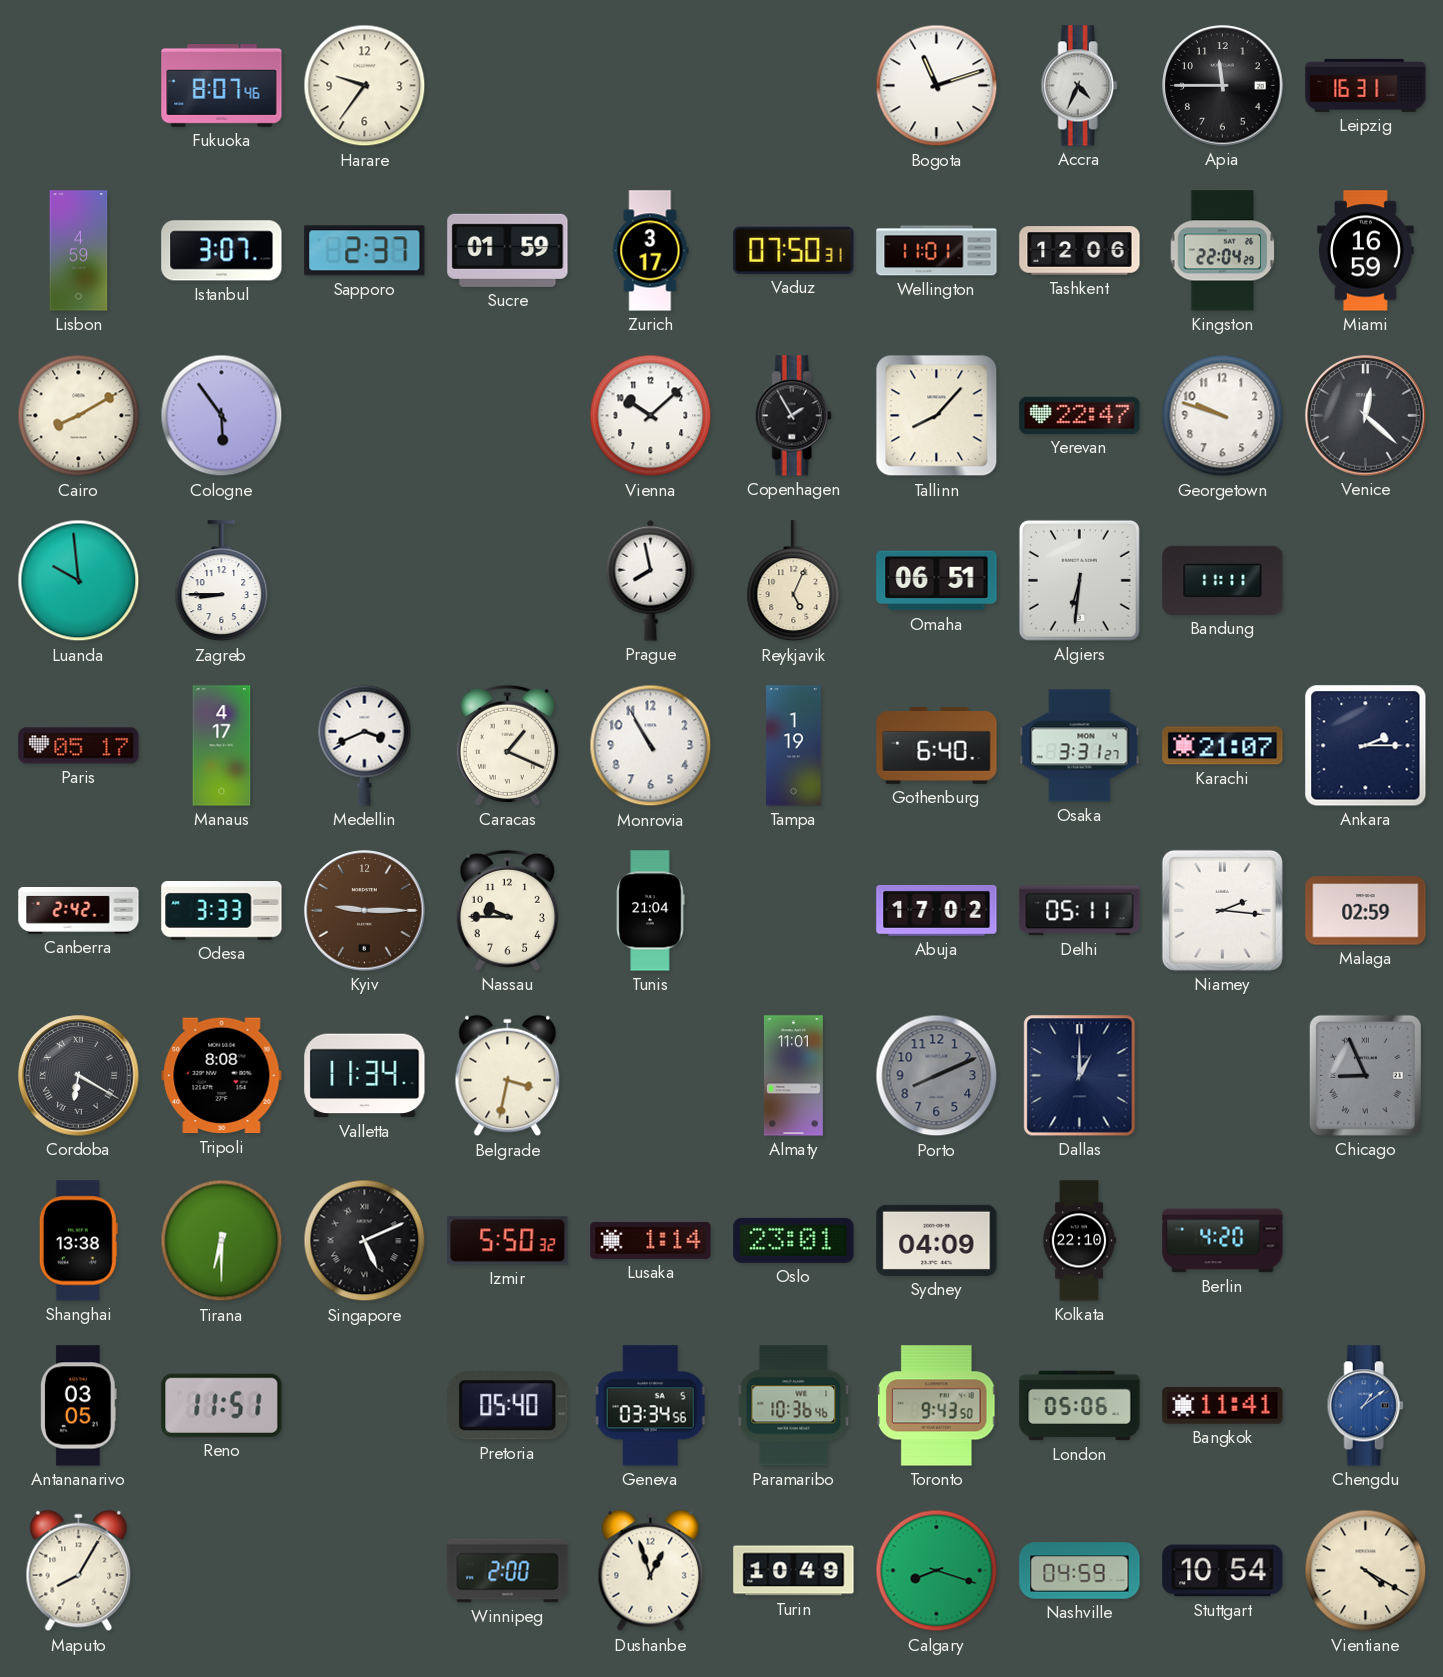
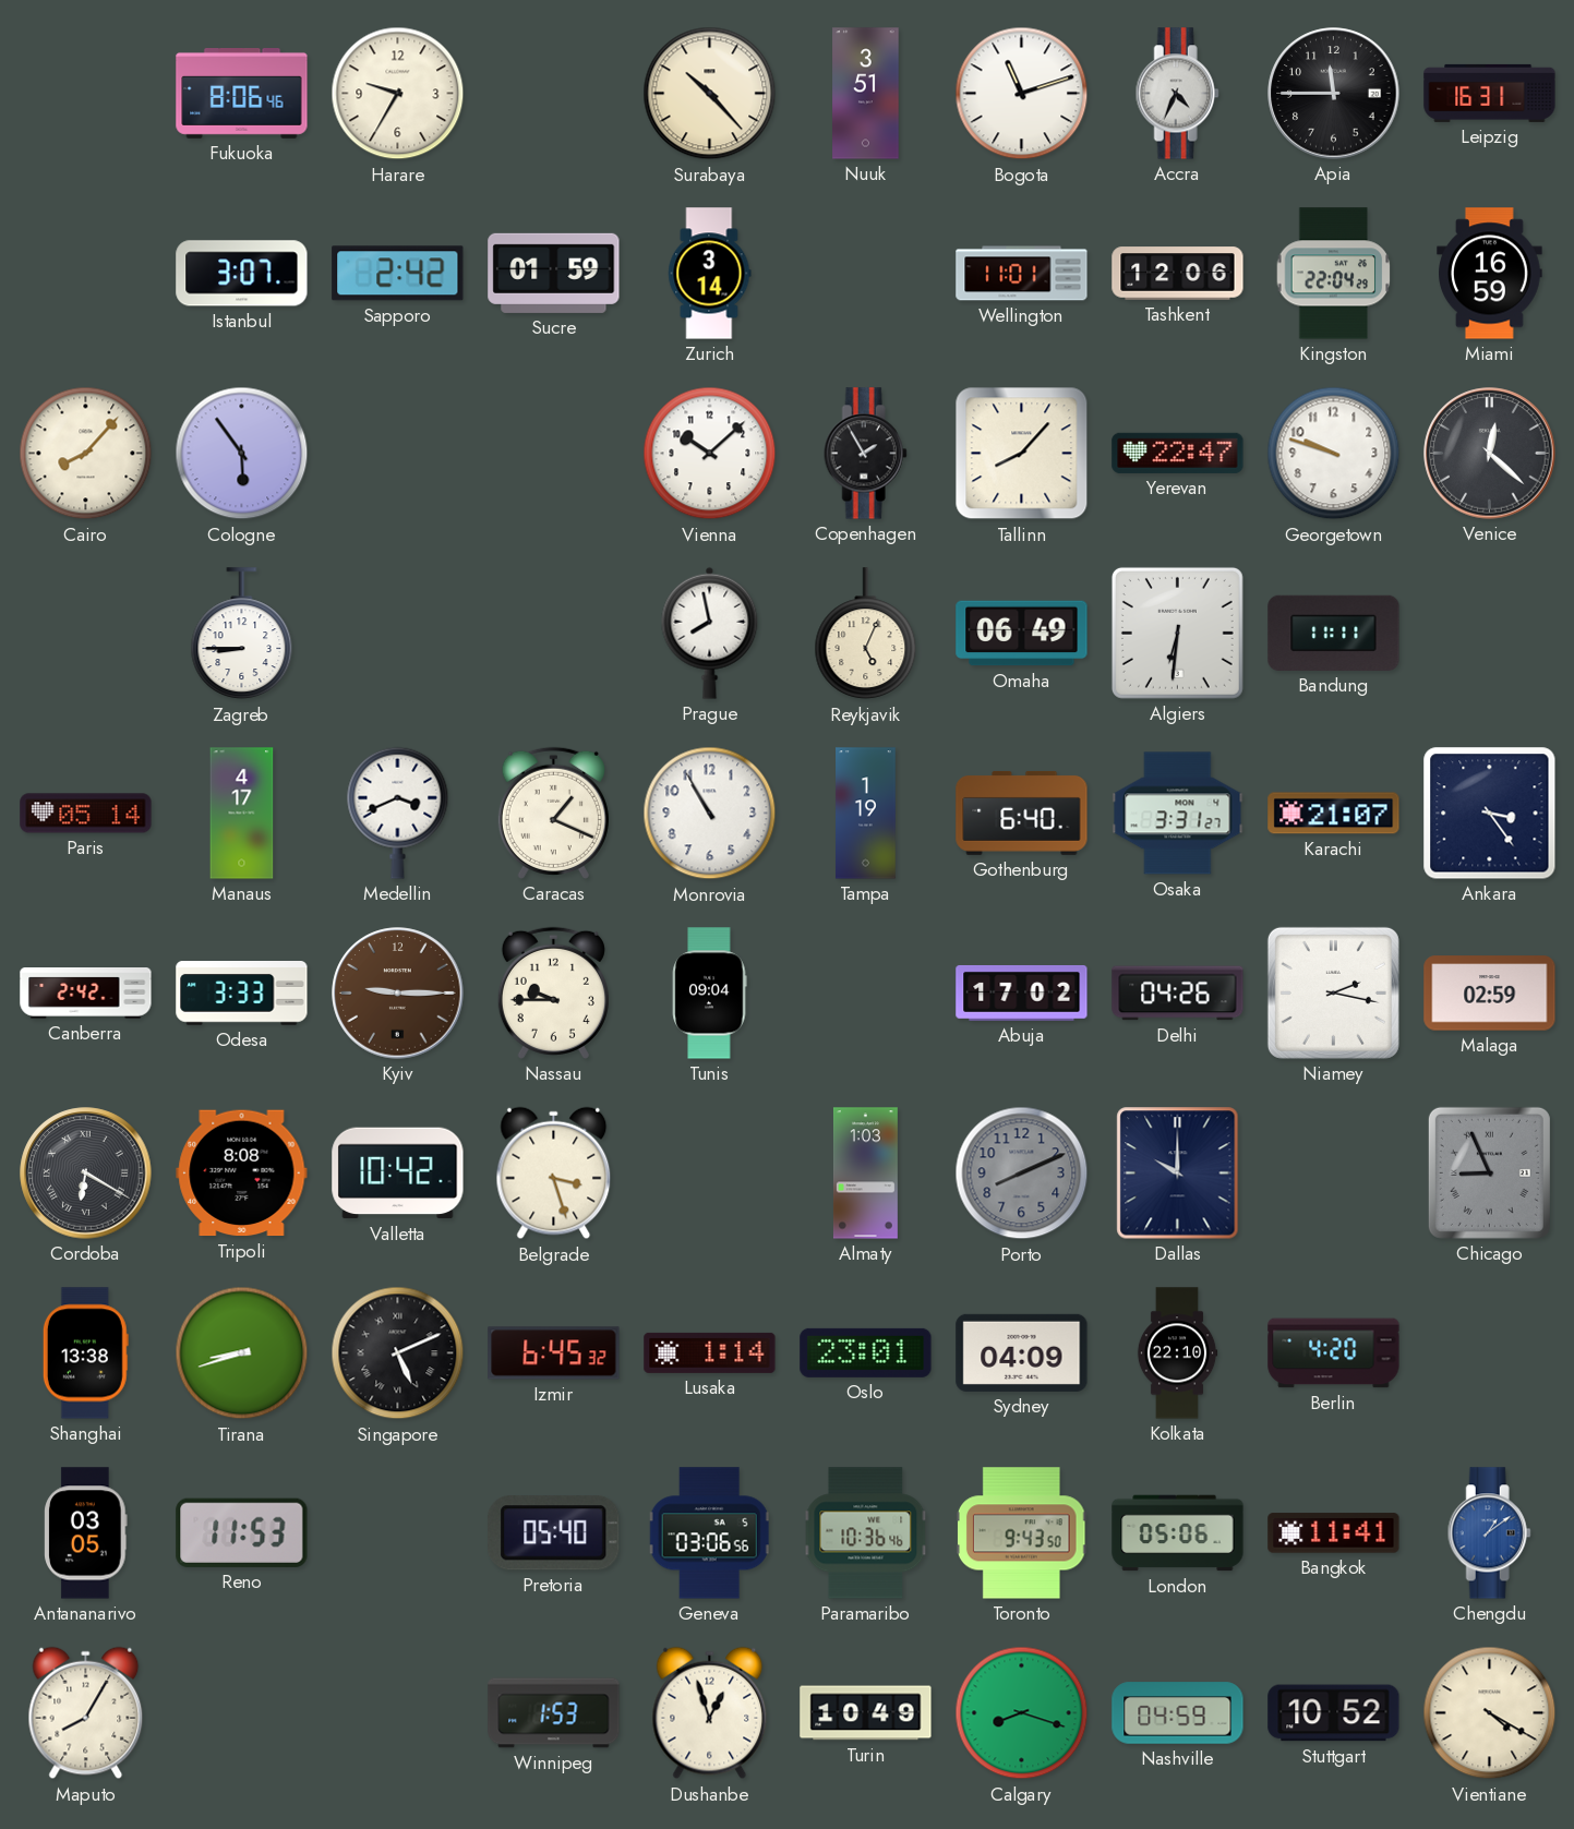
Fukuoka: 8:07 -> 8:06 (242, 94)
Harare: 9:36 -> 9:35 (398, 94)
Surabaya: none -> 10:23 (710, 94)
Nuuk: none -> 3:51 (866, 94)
Lisbon: 4:59 -> none (79, 251)
Sapporo: 2:37 -> 2:42 (398, 274)
Zurich: 3:17 -> 3:14 (710, 274)
Vaduz: 07:50 -> none (794, 250)
Cairo: 8:10 -> 8:07 (86, 454)
Luanda: 9:59 -> none (79, 581)
Omaha: 06:51 -> 06:49 (1022, 634)
Paris: 05:17 -> 05:14 (86, 814)
Ankara: 2:15 -> 3:24 (1490, 814)
Tunis: 21:04 -> 09:04 (709, 994)
Delhi: 05:11 -> 04:26 (1178, 994)
Niamey: 2:16 -> 2:17 (1333, 992)
Valletta: 11:34 -> 10:42 (398, 1174)
Belgrade: 3:32 -> 3:27 (554, 1174)
Almaty: 11:01 -> 1:03 (865, 1174)
Dallas: 1:00 -> 10:00 (1178, 1174)
Tirana: 6:30 -> 8:42 (242, 1353)
Izmir: 5:50 -> 6:45 (554, 1353)
Reno: 11:51 -> 11:53 (242, 1532)
Geneva: 03:34 -> 03:06 (709, 1533)
Winnipeg: 2:00 -> 1:53 (554, 1713)
Stuttgart: 10:54 -> 10:52 (1334, 1713)
